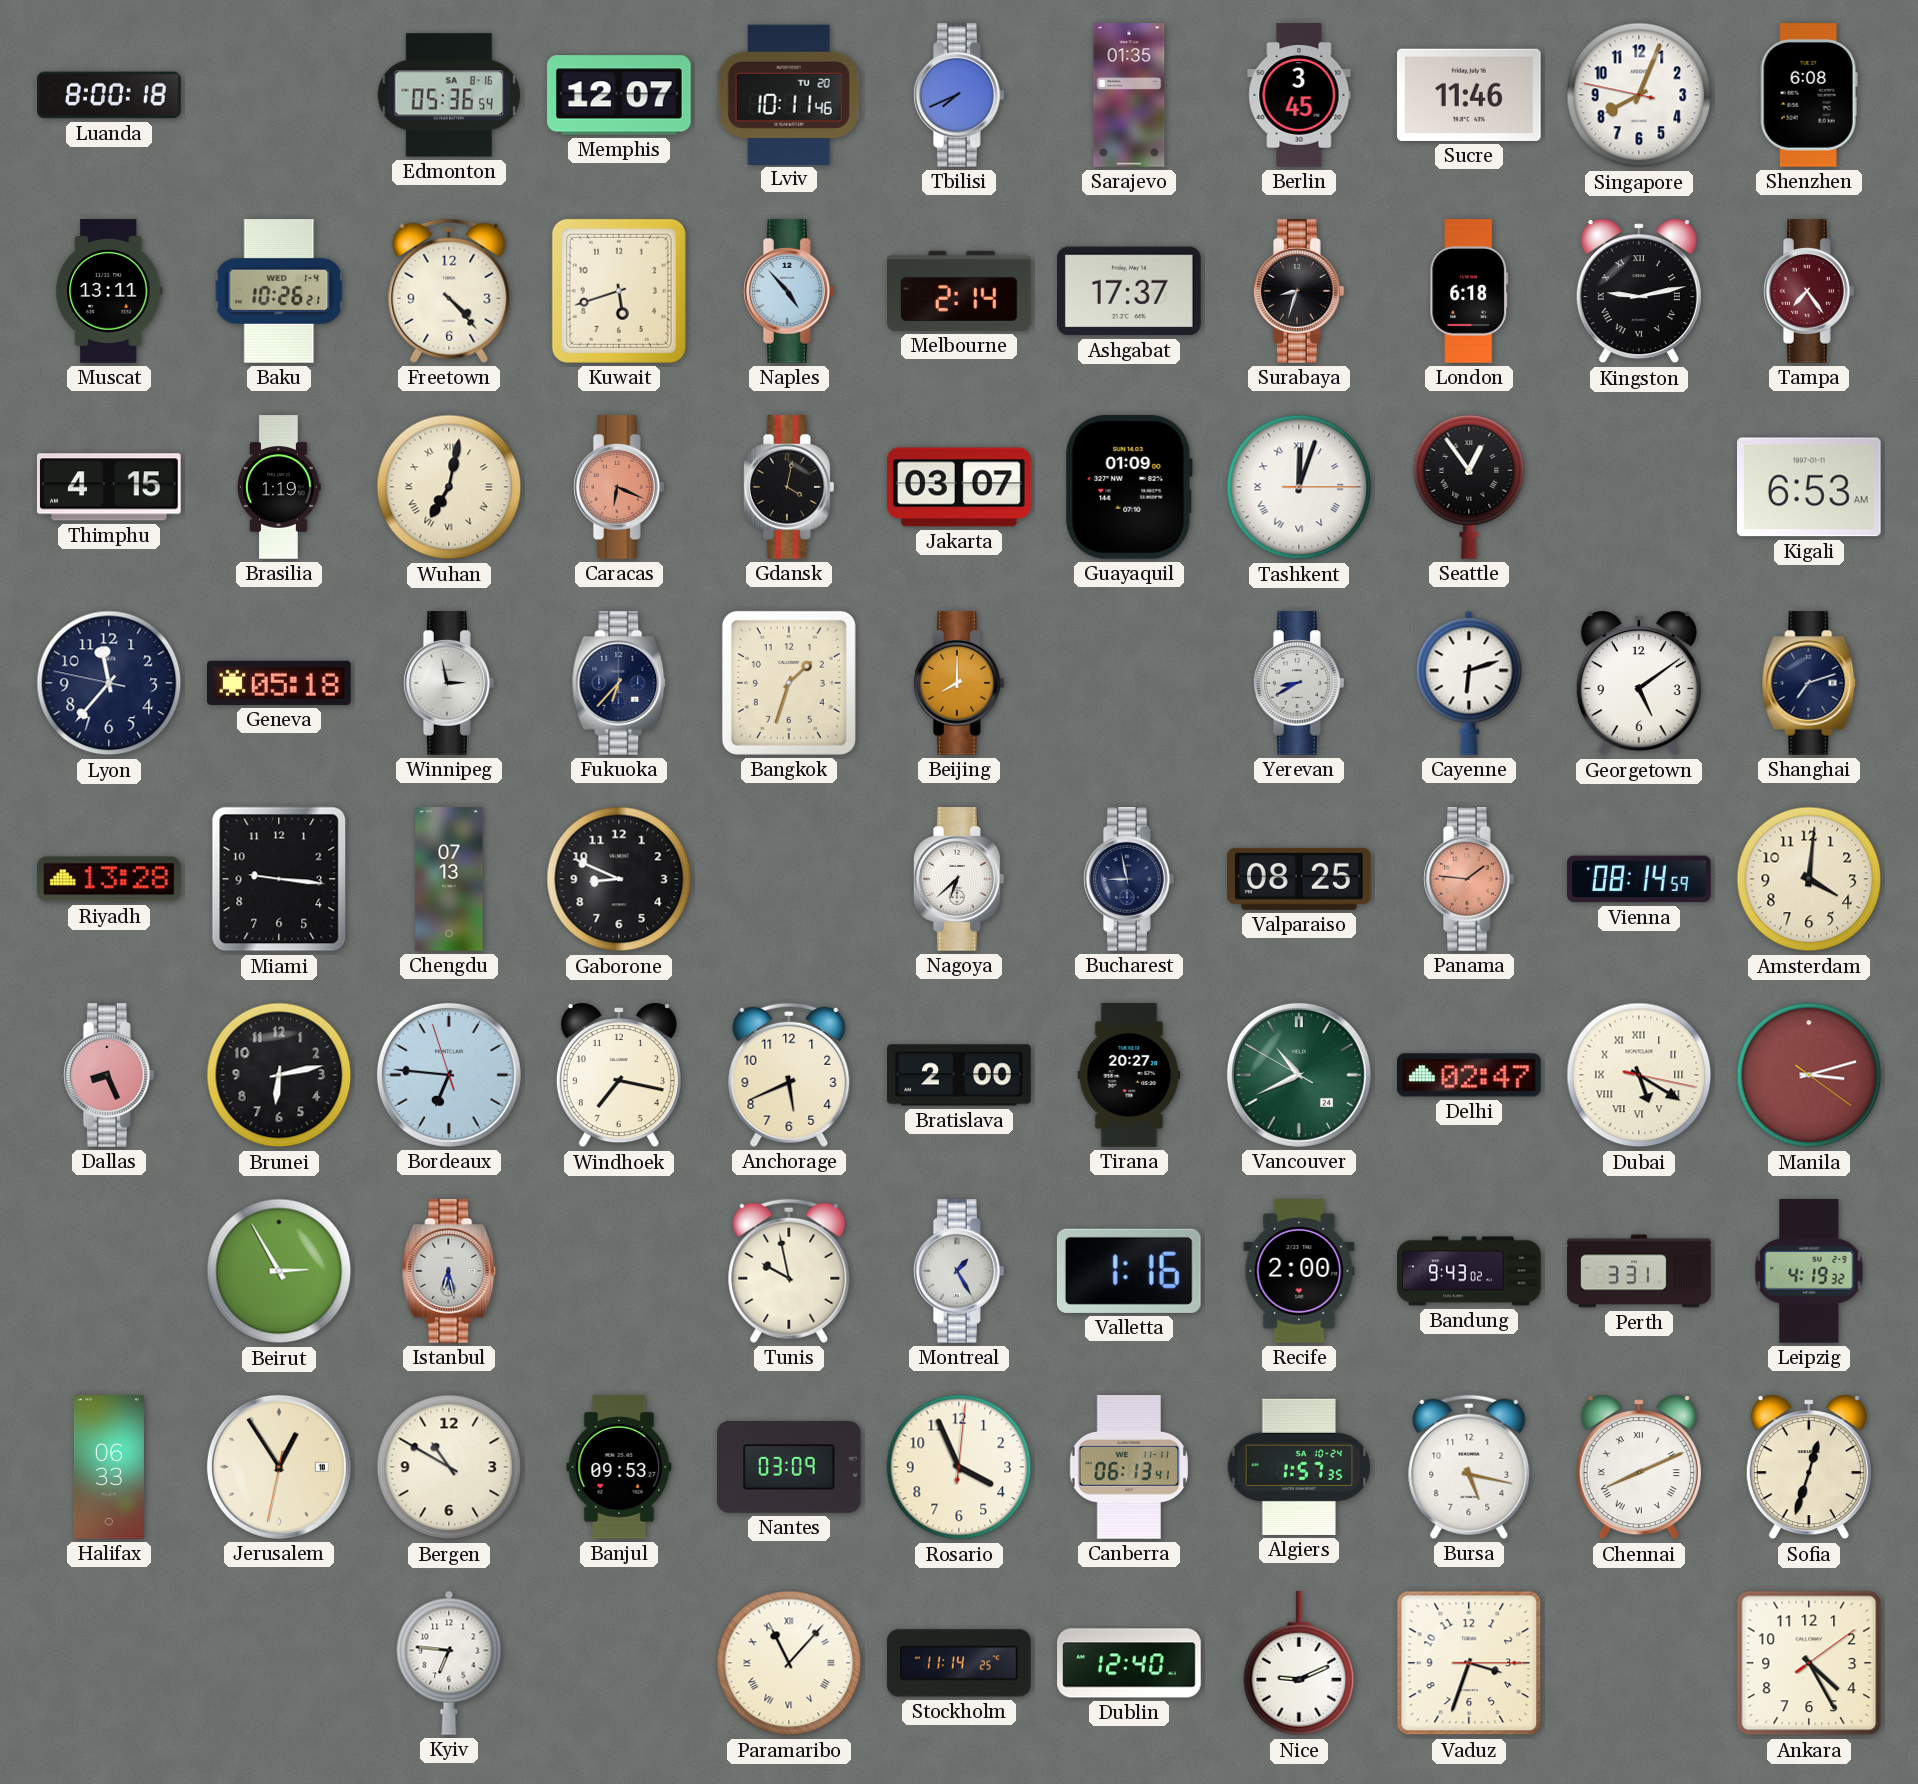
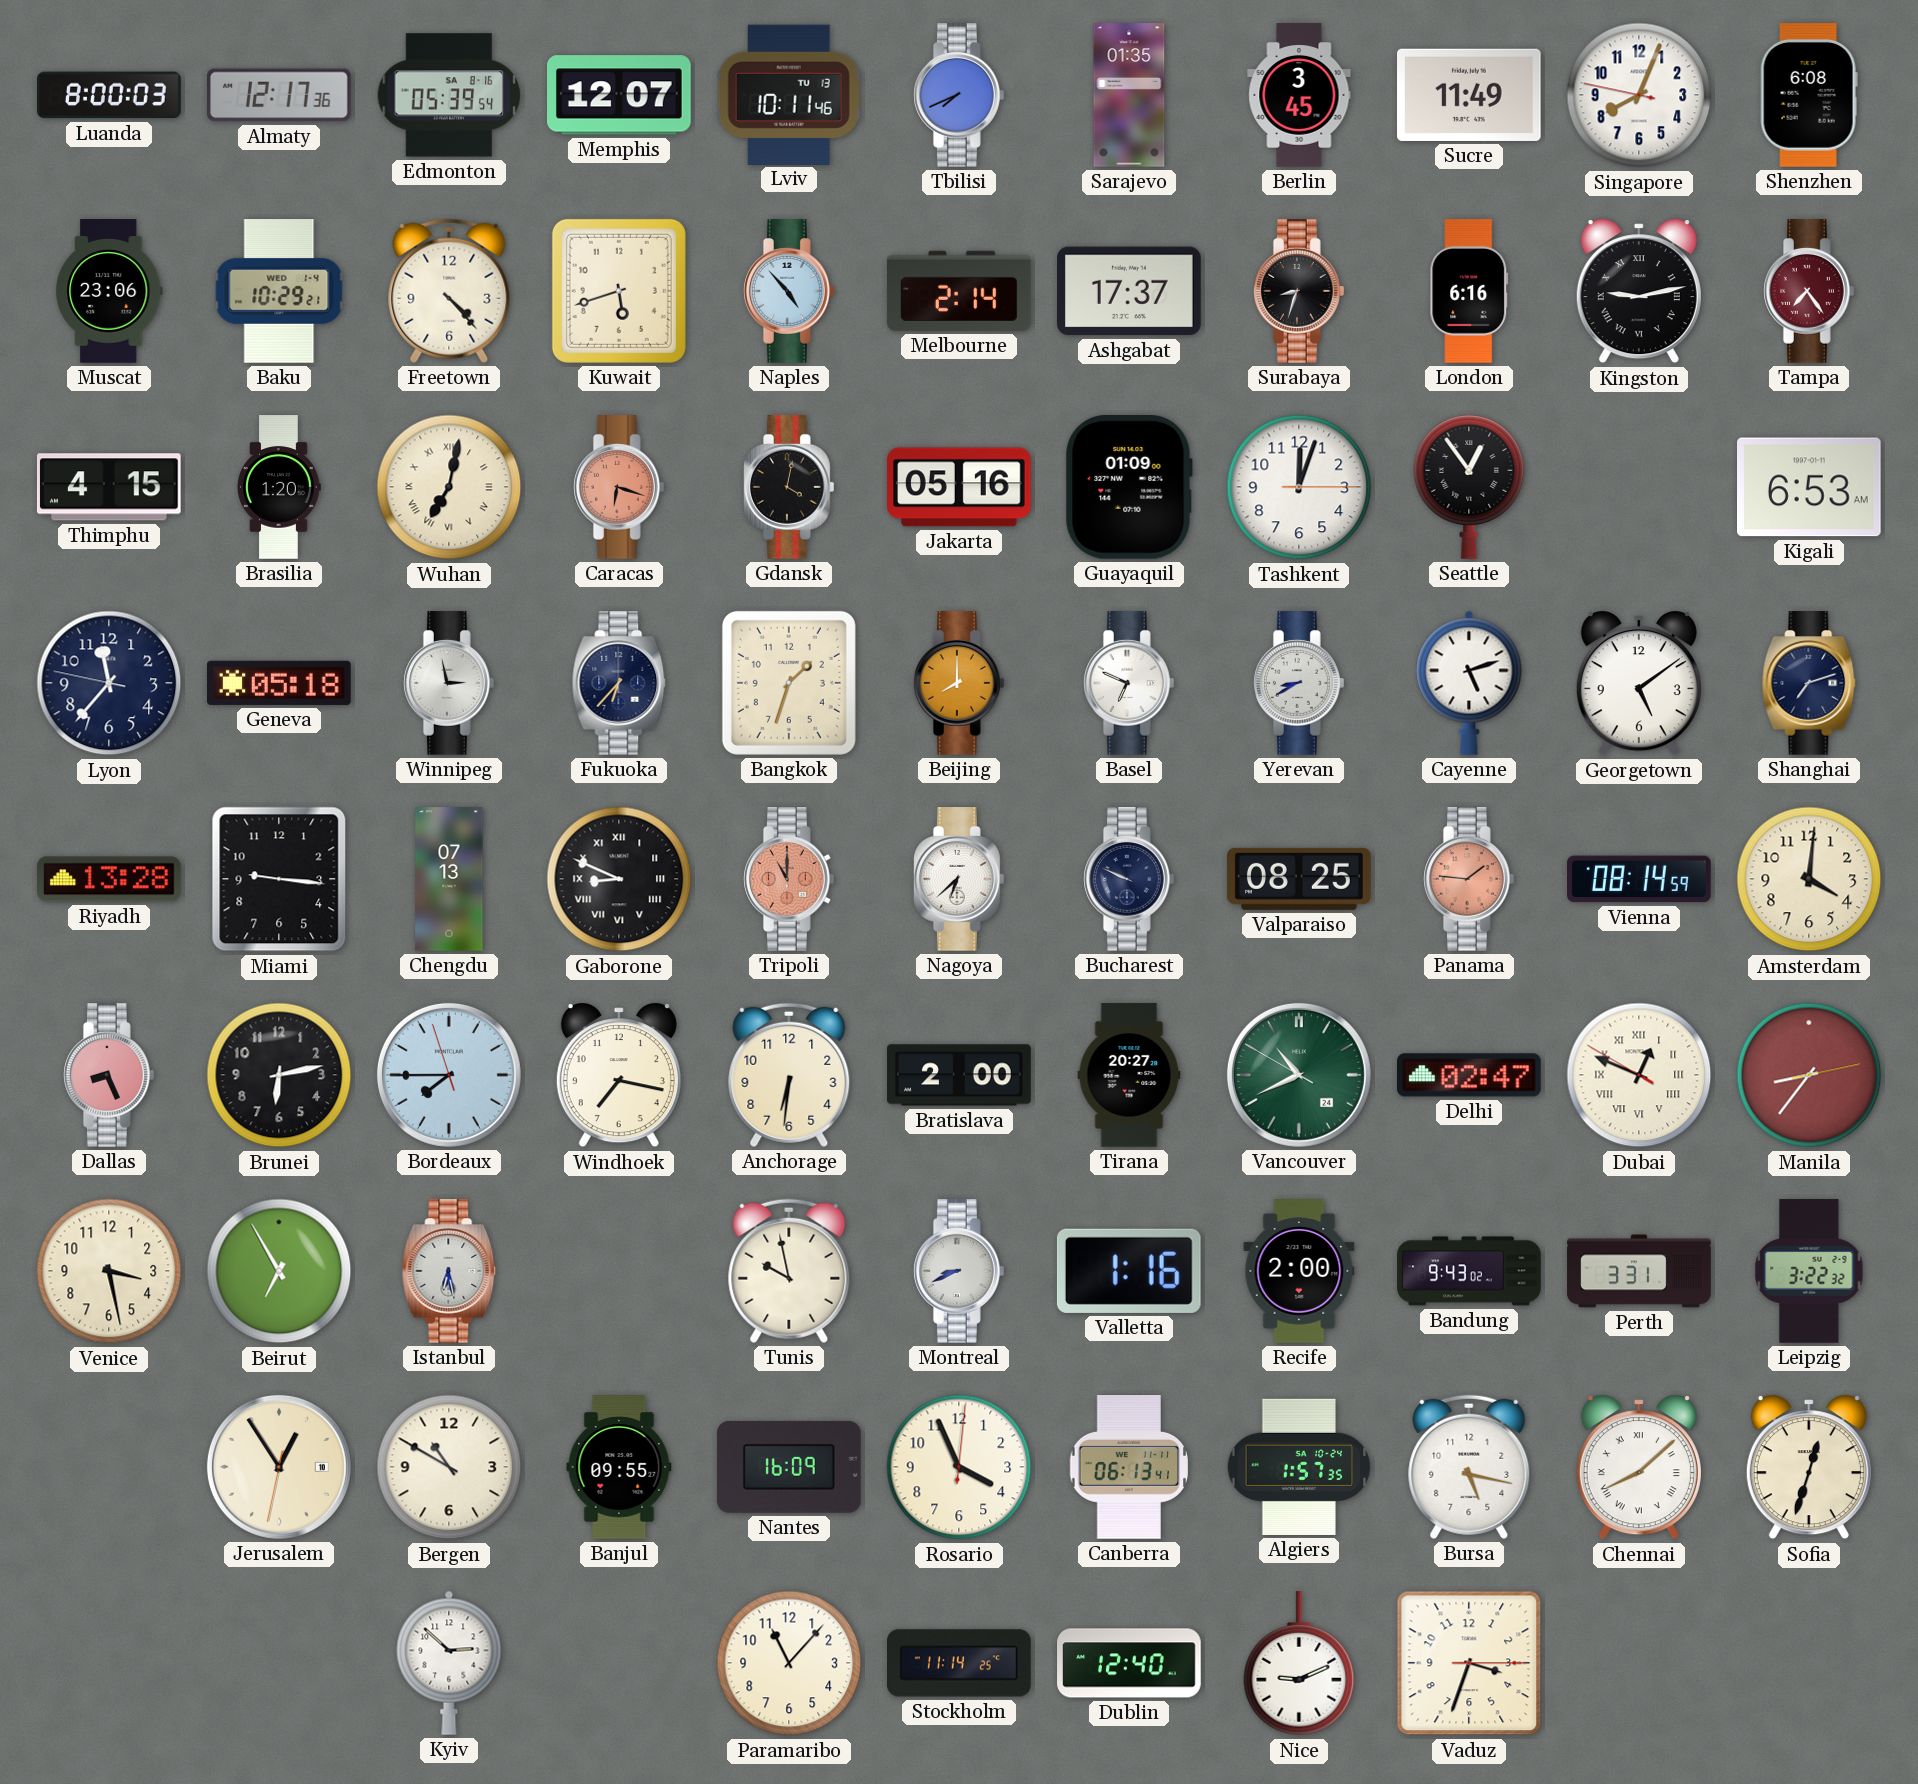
Luanda: 8:00:18 -> 8:00:03 (109, 95)
Almaty: none -> 12:17 (280, 95)
Edmonton: 05:36 -> 05:39 (449, 95)
Lviv date: TU 20 -> TU 13 (789, 94)
Sucre: 11:46 -> 11:49 (1470, 95)
Muscat: 13:11 -> 23:06 (109, 291)
Baku: 10:26 -> 10:29 (279, 292)
London: 6:18 -> 6:16 (1469, 291)
Brasilia: 1:19 -> 1:20 (280, 487)
Caracas: 6:19 -> 6:18 (620, 487)
Jakarta: 03:07 -> 05:16 (959, 487)
Tashkent numerals: Roman -> Arabic (1299, 487)
Basel: none -> 6:49 (1130, 683)
Cayenne: 6:12 -> 5:12 (1469, 683)
Gaborone numerals: Arabic -> Roman (619, 879)
Tripoli: none -> 11:00 (790, 879)
Bucharest: 8:58 -> 9:49 (1130, 879)
Bordeaux: 6:45 -> 7:44 (449, 1075)
Anchorage: 5:41 -> 6:31 (789, 1075)
Dubai: 5:20 -> 12:48 (1639, 1075)
Manila: 3:12 -> 8:36 (1809, 1075)
Venice: none -> 3:28 (109, 1271)
Beirut: 2:55 -> 6:55 (279, 1271)
Montreal: 1:25 -> 8:41 (960, 1271)
Leipzig: 4:19 -> 3:22 (1809, 1271)
Halifax: 06:33 -> none (109, 1467)
Banjul: 09:53 -> 09:55 (619, 1467)
Nantes: 03:09 -> 16:09 (790, 1467)
Chennai: 8:11 -> 8:08 (1639, 1467)
Kyiv: 6:46 -> 2:52 (449, 1663)
Paramaribo numerals: Roman -> Arabic (789, 1663)
Ankara: 4:25 -> none (1809, 1663)
